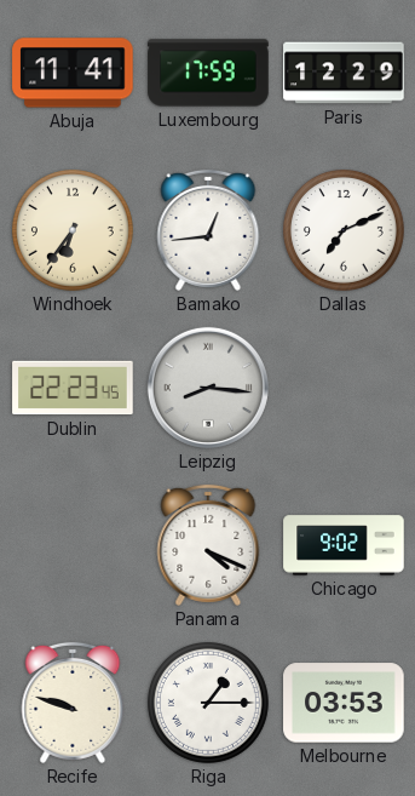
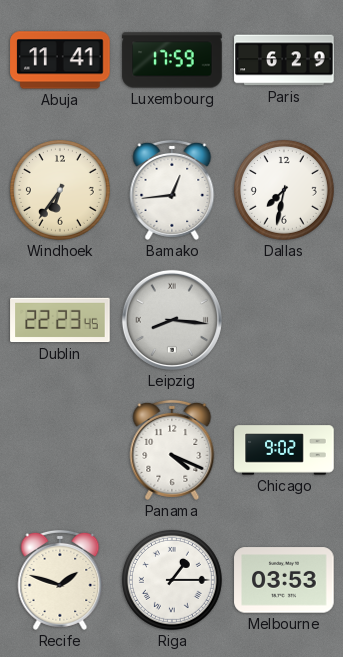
Paris: 12:29 -> 6:29 (284, 60)
Dallas: 7:11 -> 7:32 (284, 190)
Recife: 9:48 -> 1:48 (60, 580)
